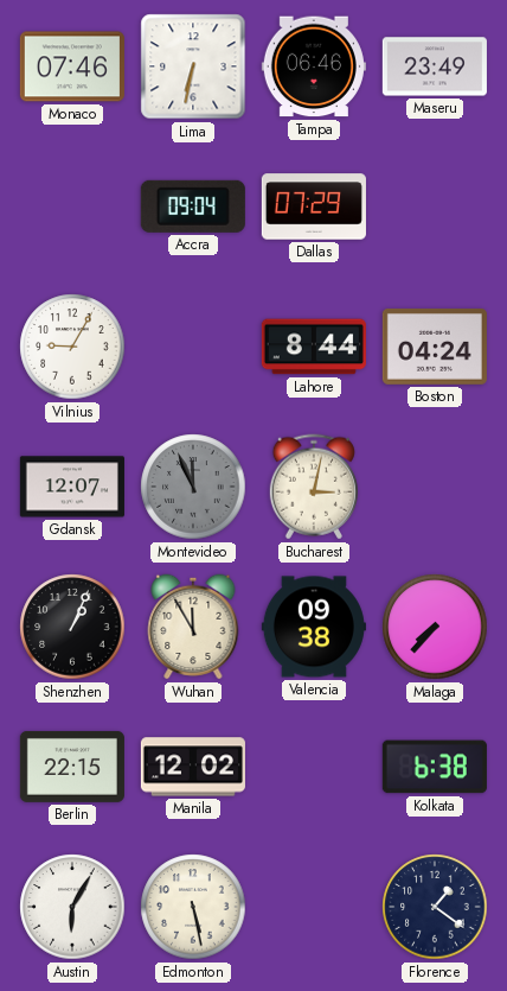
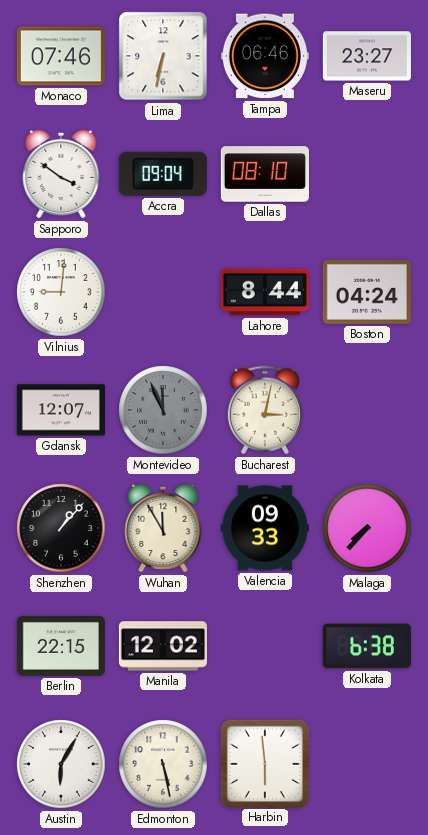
Maseru: 23:49 -> 23:27 (367, 56)
Sapporo: none -> 3:51 (61, 174)
Dallas: 07:29 -> 08:10 (265, 174)
Vilnius: 9:05 -> 9:01 (61, 292)
Shenzhen: 1:04 -> 1:07 (61, 528)
Valencia: 09:38 -> 09:33 (265, 528)
Harbin: none -> 5:59 (264, 763)
Florence: 1:21 -> none (435, 907)
